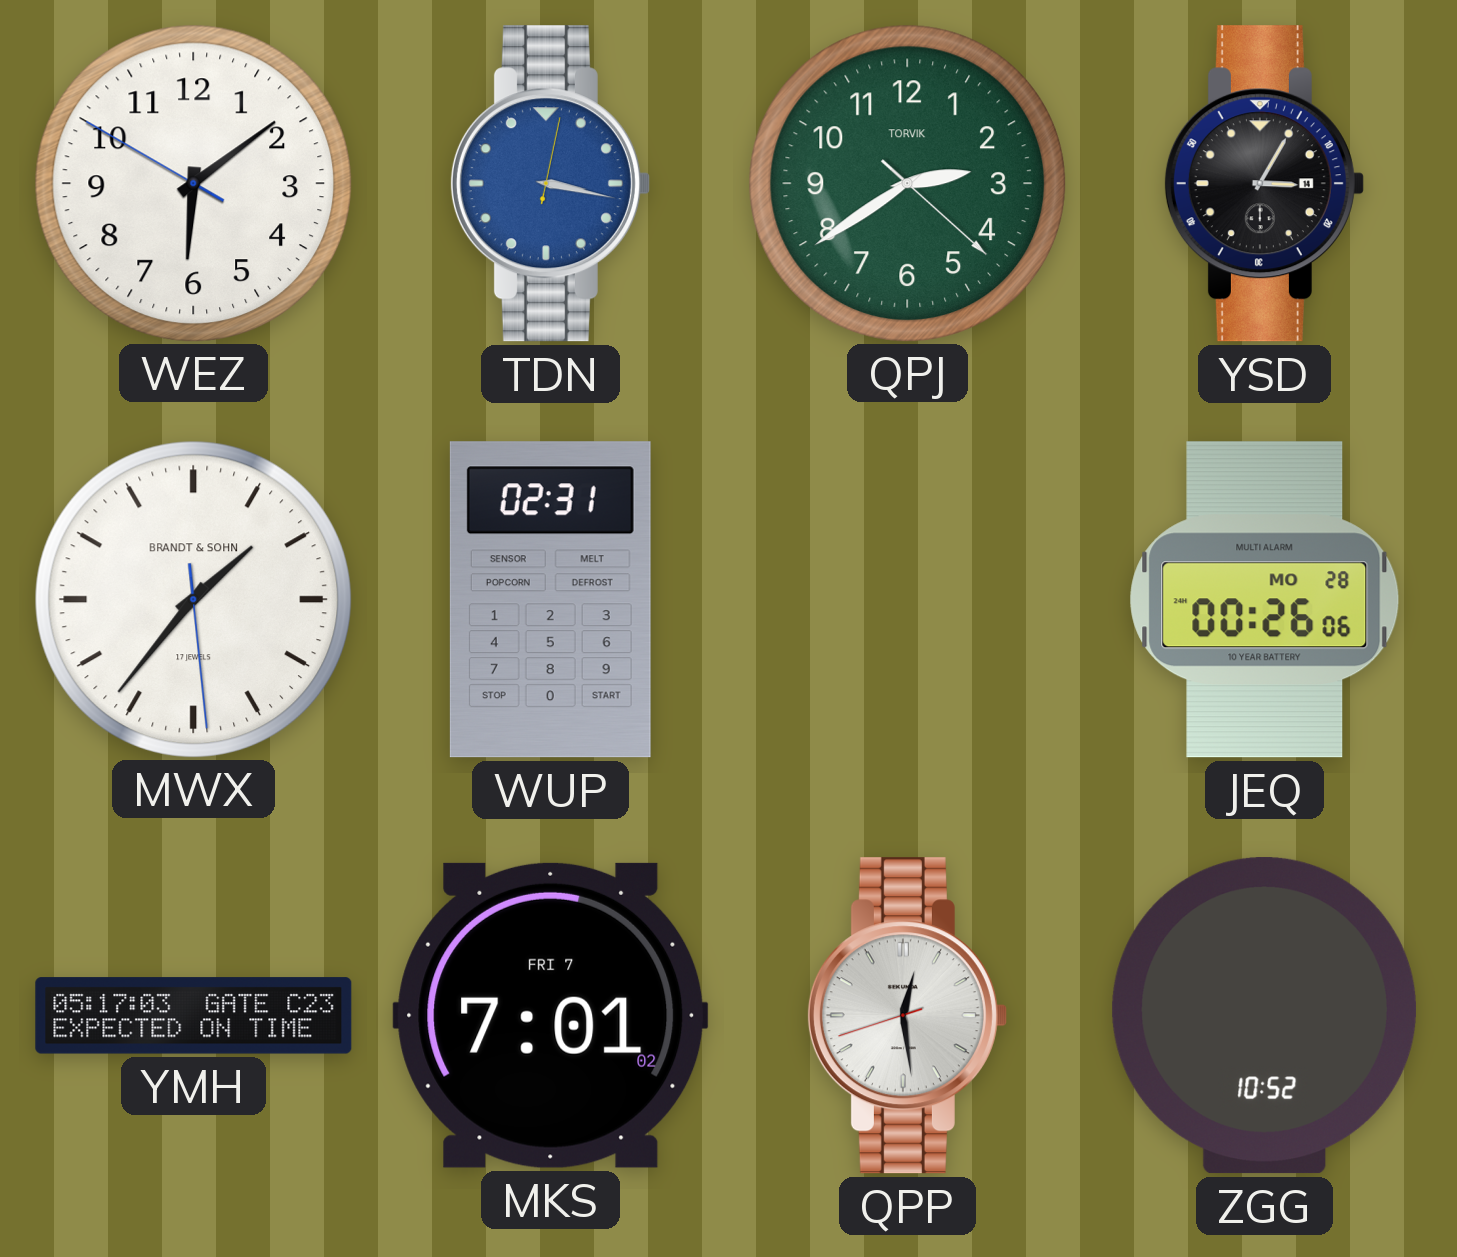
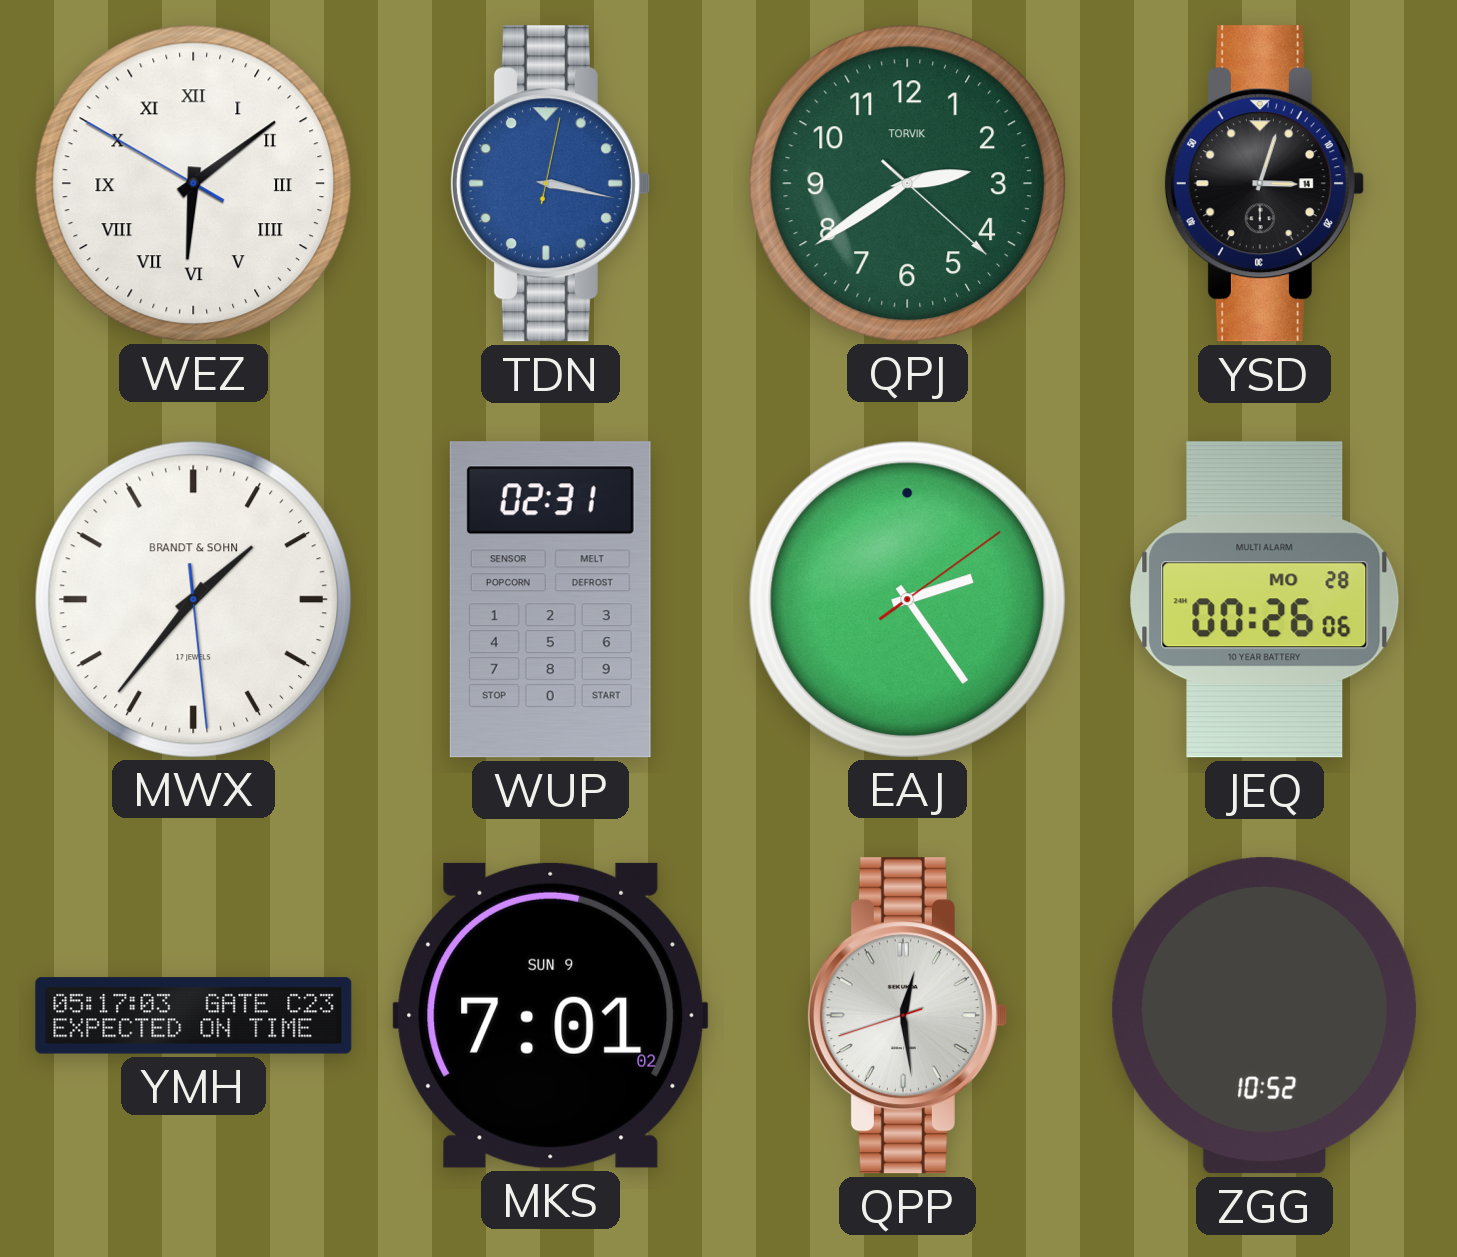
WEZ numerals: Arabic -> Roman (193, 183)
YSD: 3:05 -> 3:03 (1264, 184)
EAJ: none -> 2:24 (907, 599)
MKS date: FRI 7 -> SUN 9 (551, 1015)
